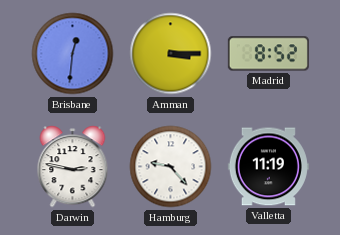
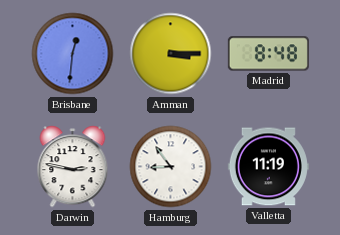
Madrid: 8:52 -> 8:48 (268, 54)
Hamburg: 9:23 -> 8:54 (171, 167)
